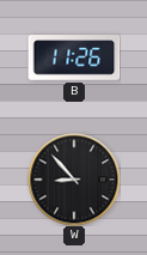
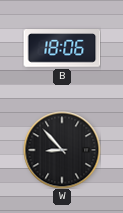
B: 11:26 -> 18:06 (62, 48)
